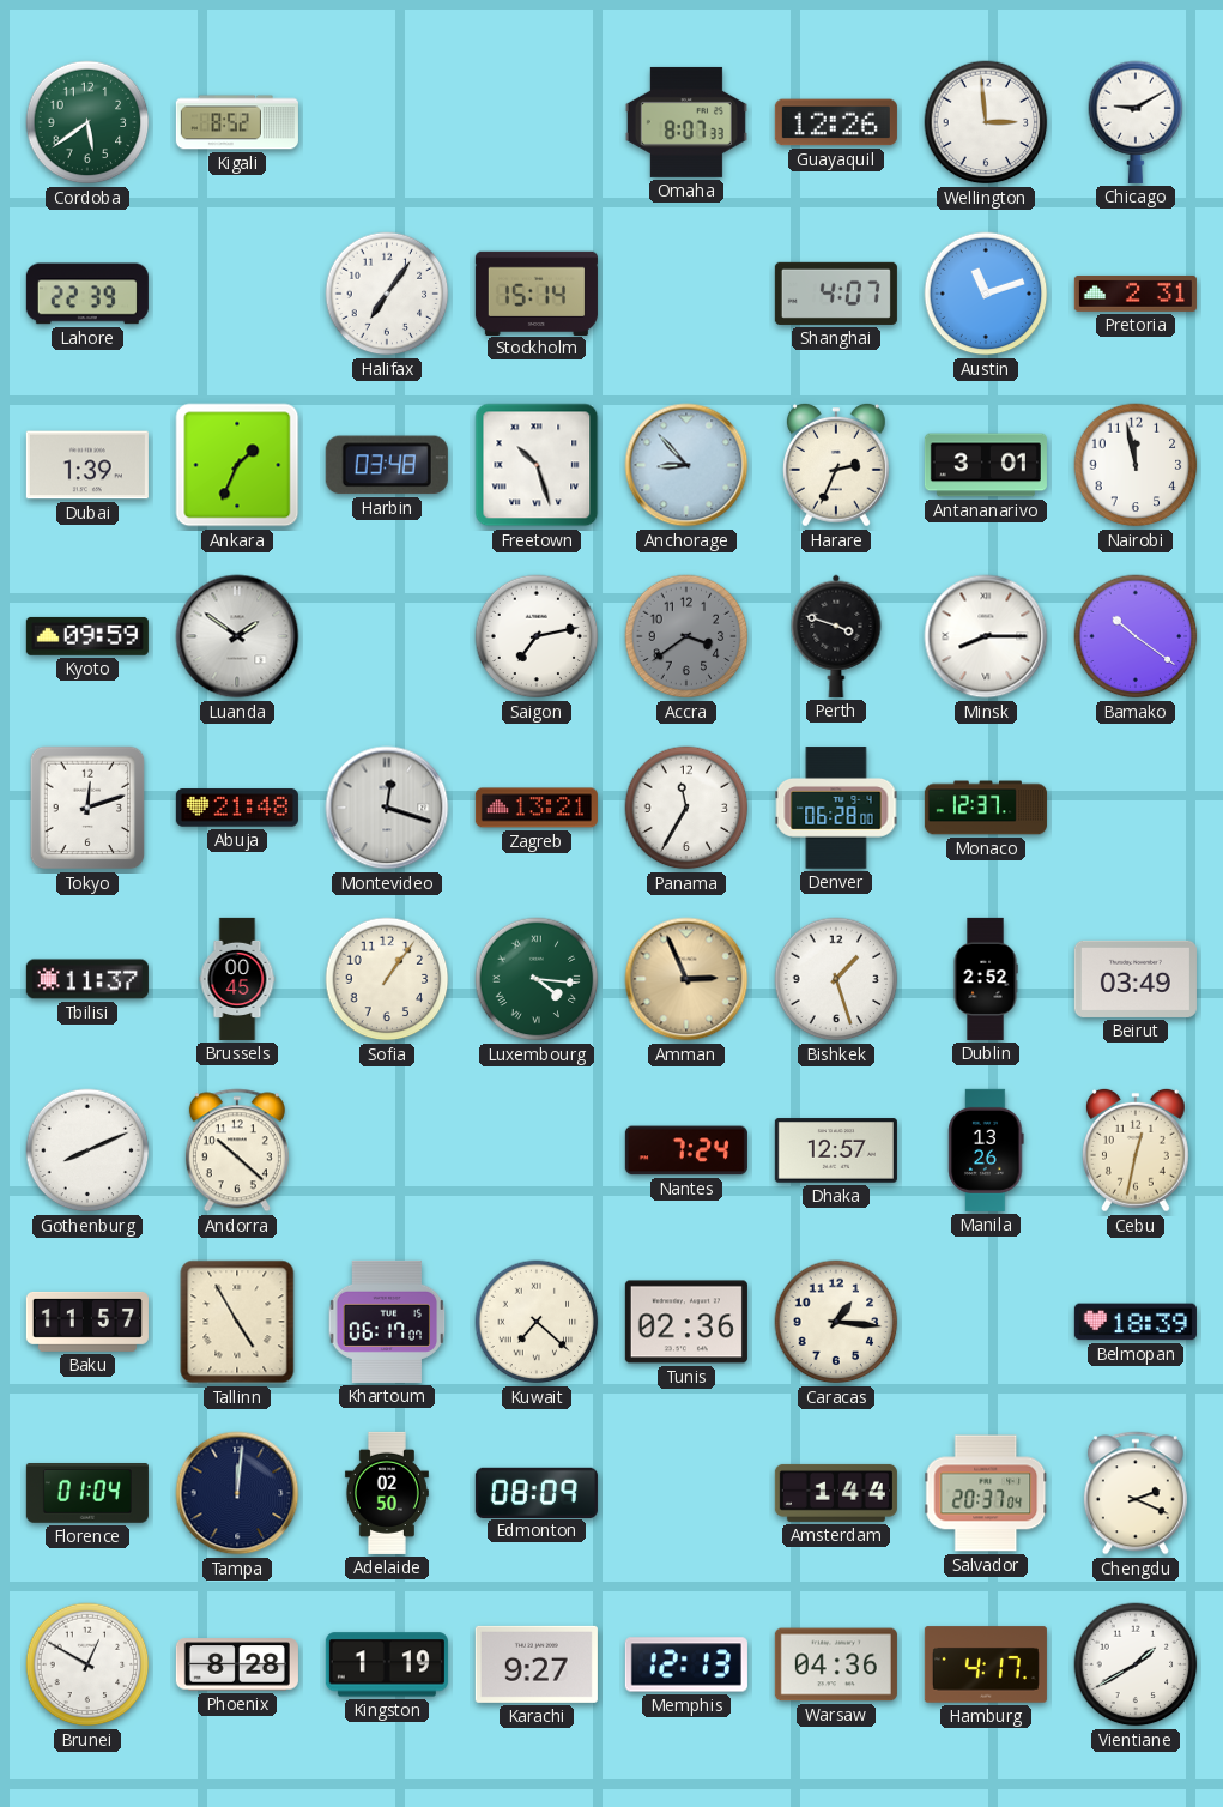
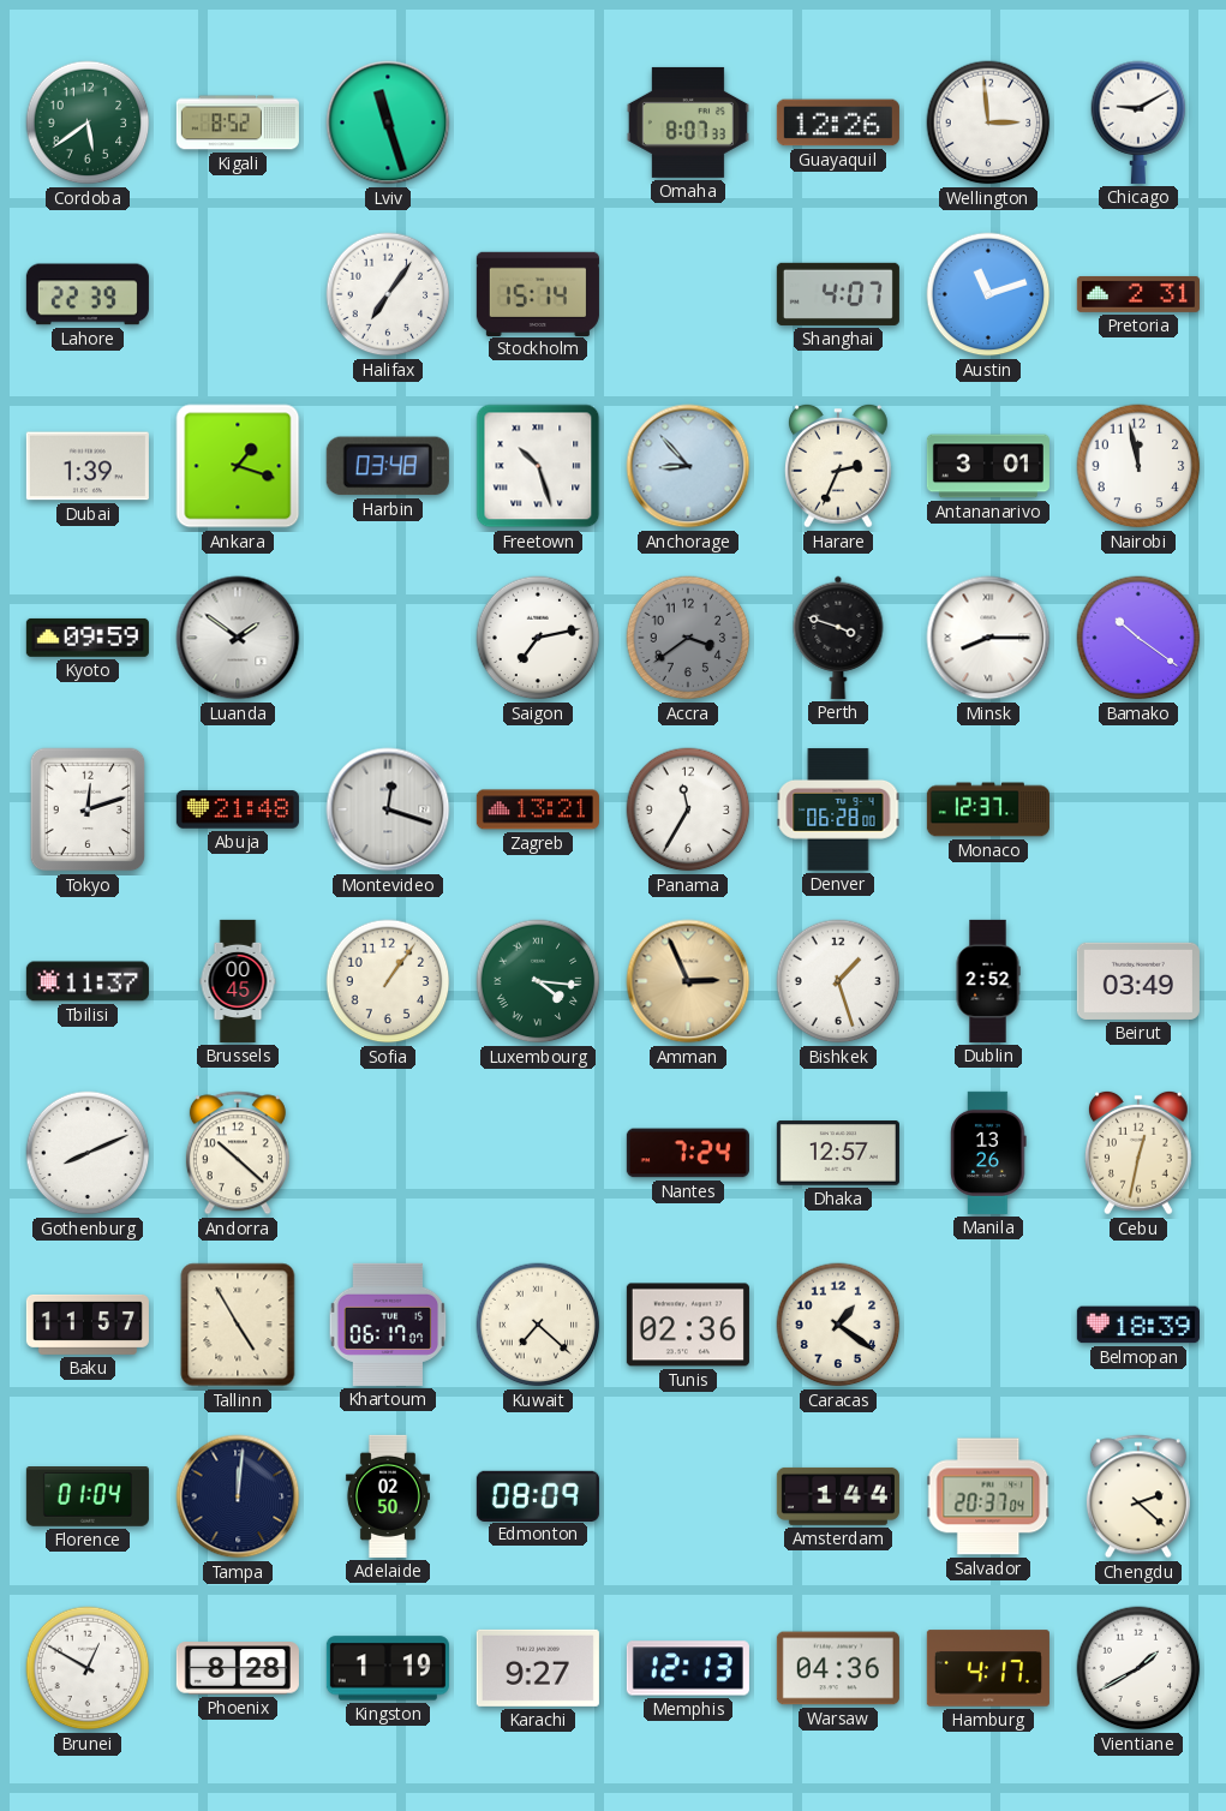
Lviv: none -> 11:27 (388, 122)
Ankara: 1:34 -> 1:18 (238, 466)
Caracas: 1:16 -> 1:21 (838, 1325)
Chengdu: 2:19 -> 2:22 (1138, 1496)
